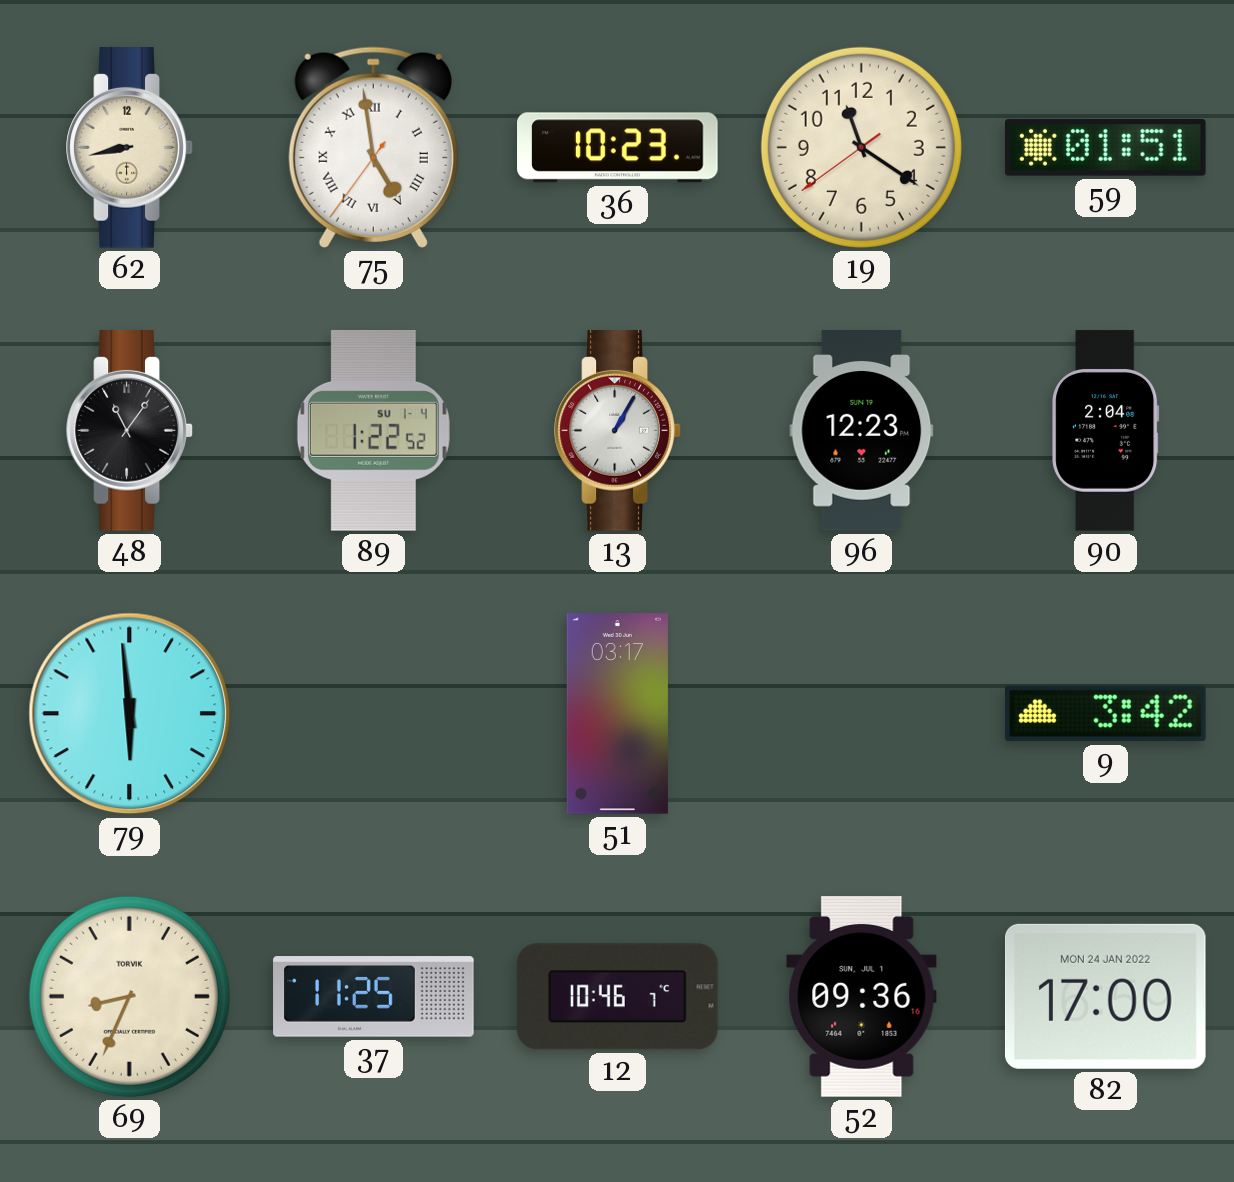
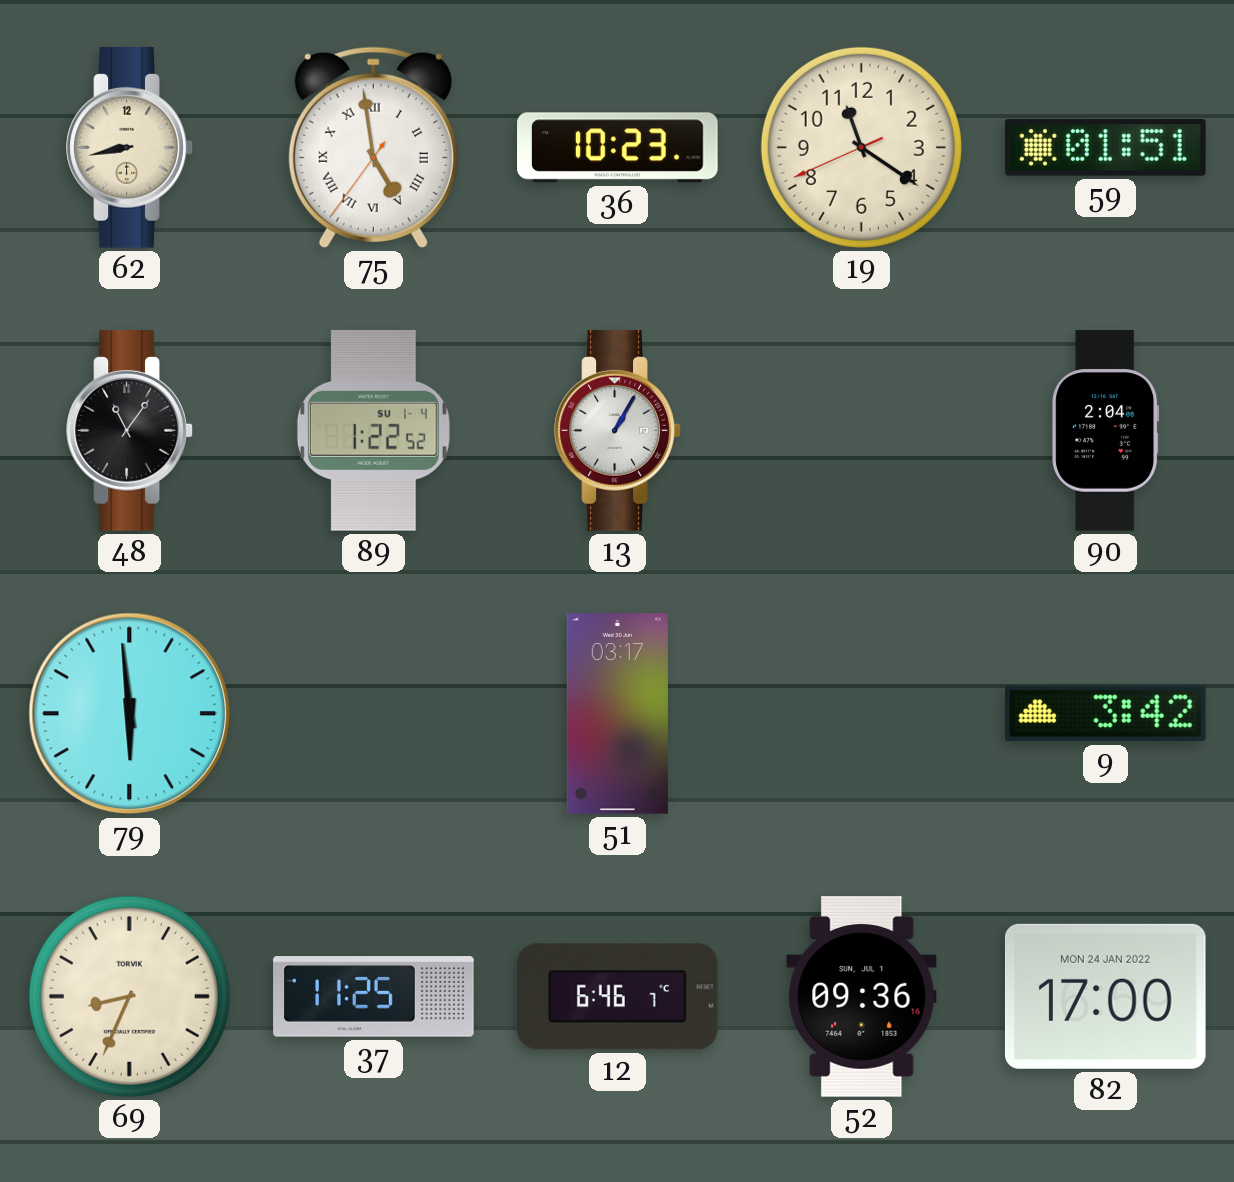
19: 11:20:39 -> 11:20:41 (861, 147)
96: 12:23 -> none (862, 431)
12: 10:46 -> 6:46 (618, 997)
